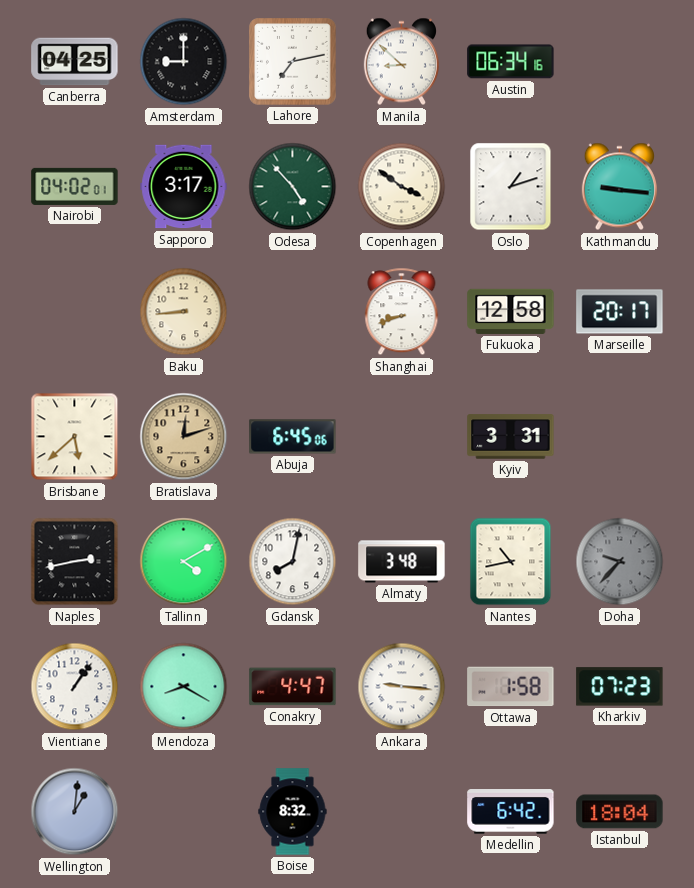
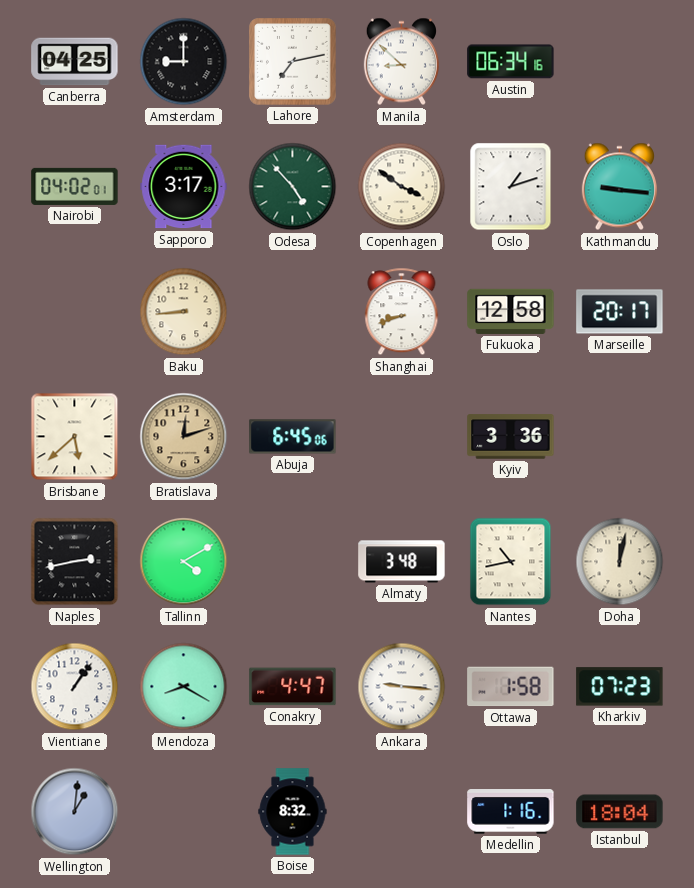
Kyiv: 3:31 -> 3:36 (511, 437)
Gdansk: 8:02 -> none (293, 562)
Doha: 9:37 -> 12:02 (620, 562)
Doha dial: grey -> cream (620, 562)
Medellin: 6:42 -> 1:16 (511, 812)
